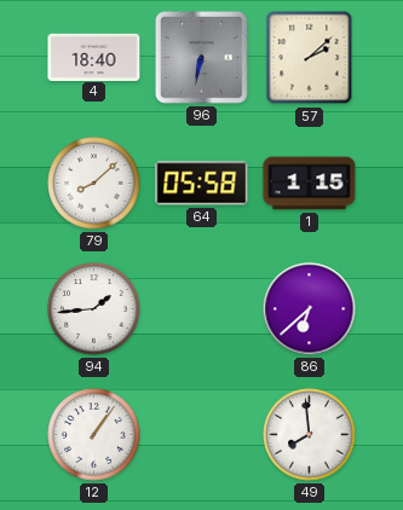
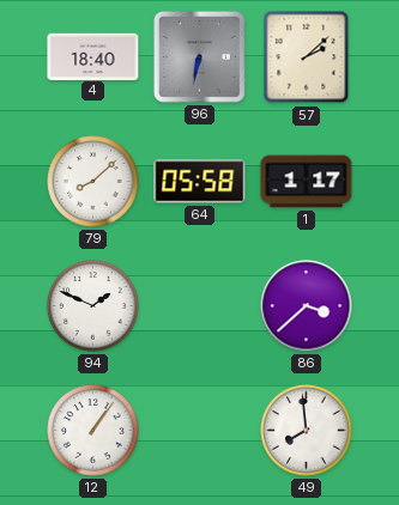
1: 1:15 -> 1:17 (307, 182)
94: 1:44 -> 1:49 (93, 306)
86: 6:38 -> 3:38 (307, 306)
